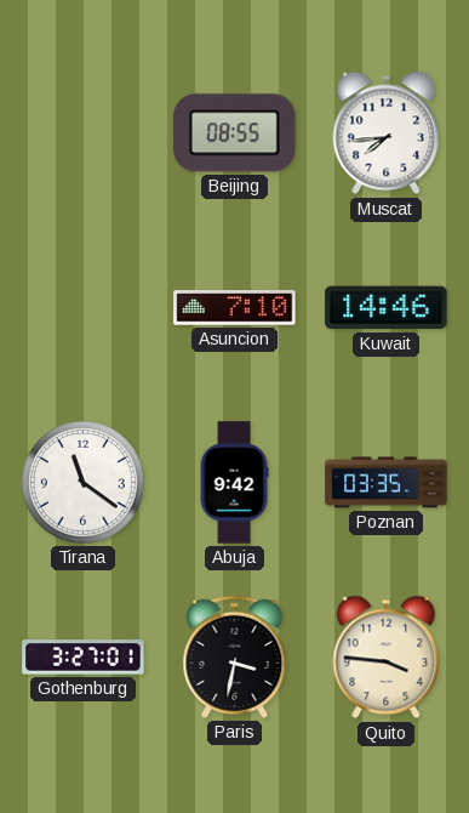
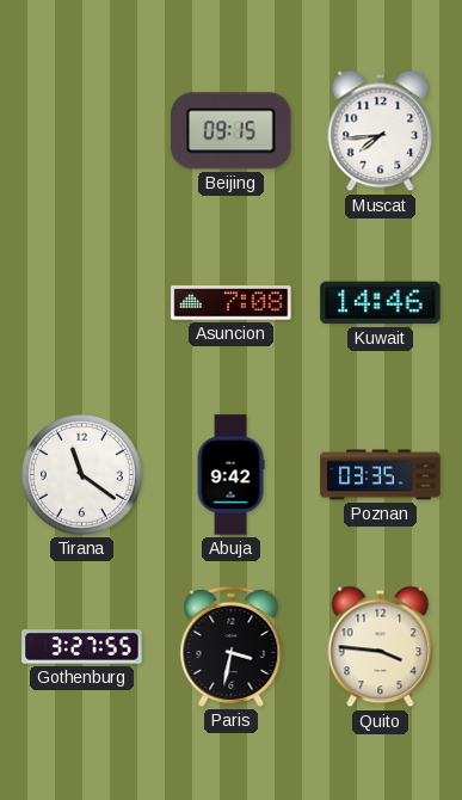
Beijing: 08:55 -> 09:15 (232, 131)
Asuncion: 7:10 -> 7:08 (232, 303)
Gothenburg: 3:27:01 -> 3:27:55 (82, 647)
